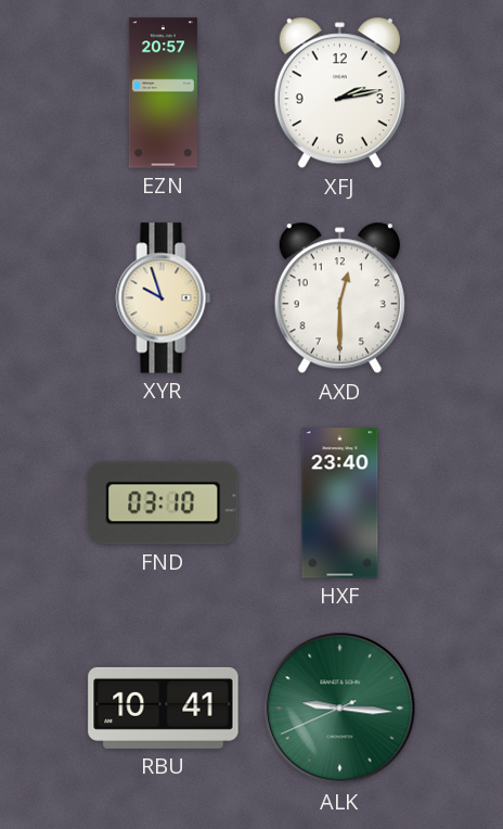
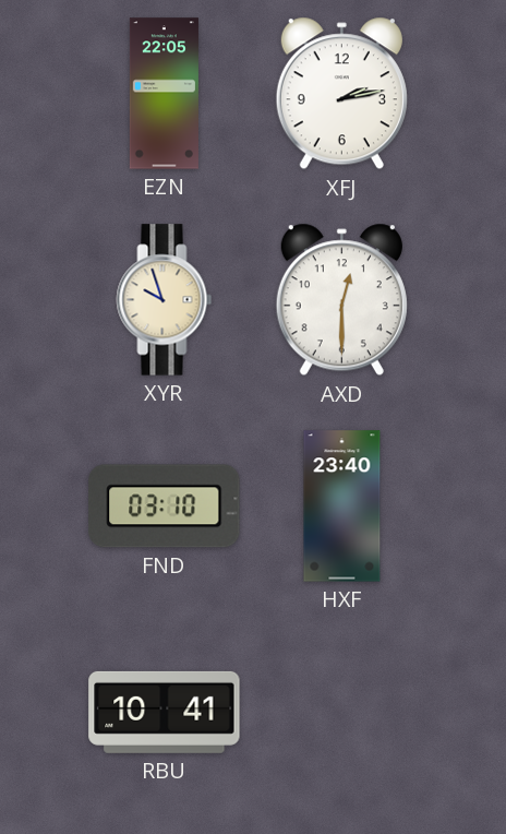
EZN: 20:57 -> 22:05 (164, 94)
ALK: 9:15 -> none (340, 709)
